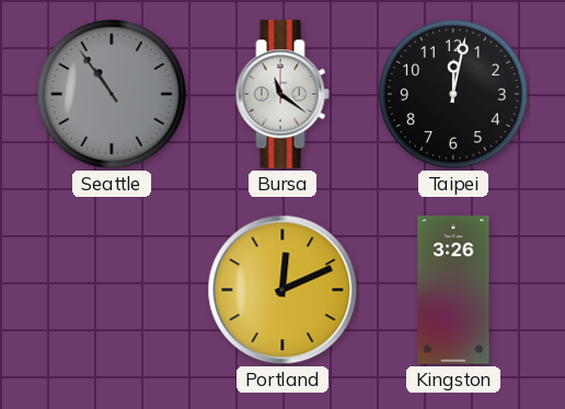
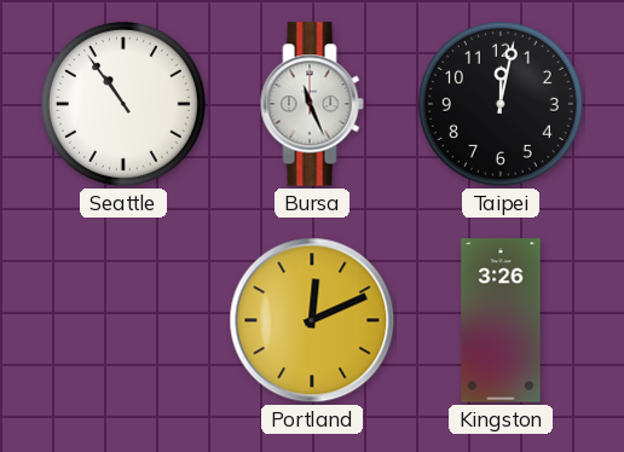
Seattle dial: grey -> white (123, 104)
Bursa: 11:21 -> 11:26 (312, 104)
